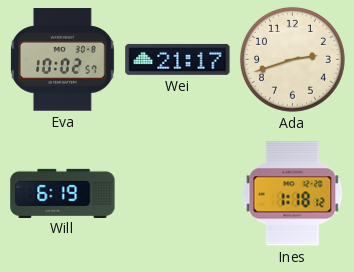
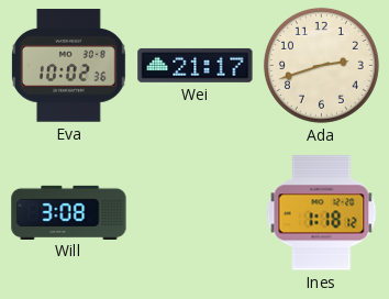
Eva: 10:02:57 -> 10:02:36 (68, 66)
Will: 6:19 -> 3:08 (69, 212)
